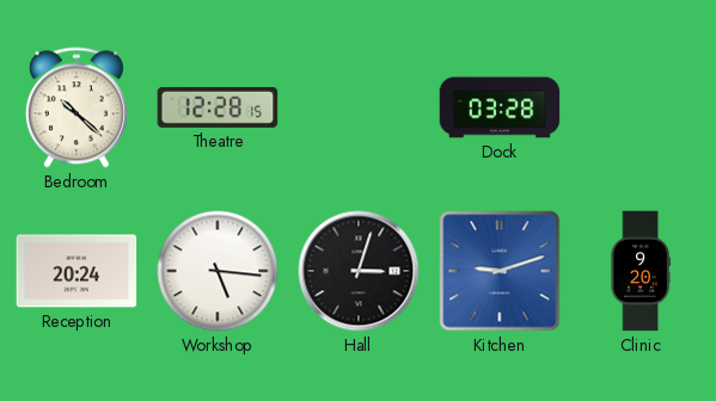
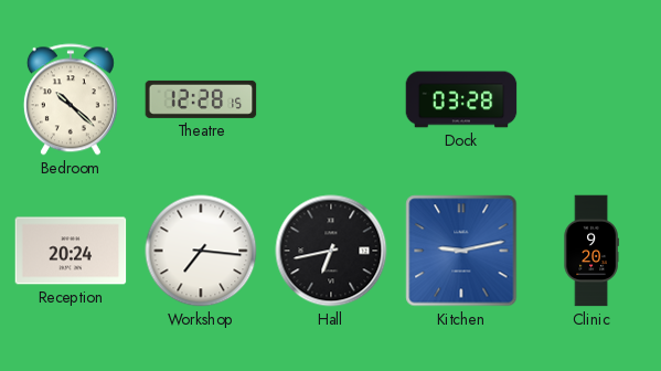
Workshop: 5:16 -> 7:16 (201, 251)
Hall: 3:03 -> 6:43 (331, 251)
Kitchen: 9:12 -> 9:13 (461, 251)
